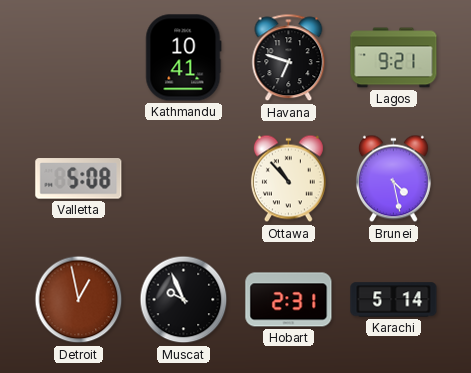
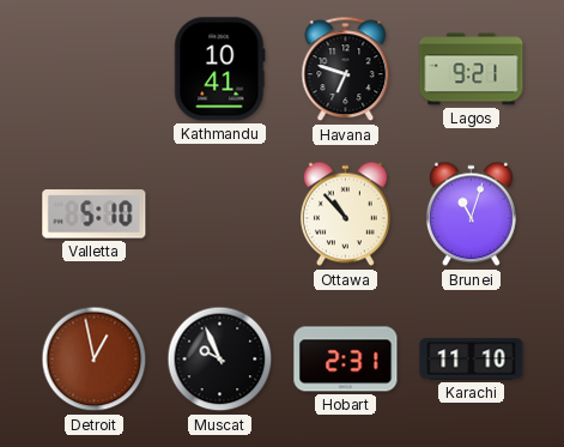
Valletta: 5:08 -> 5:10 (95, 215)
Brunei: 4:28 -> 11:03 (471, 215)
Karachi: 5:14 -> 11:10 (472, 360)
